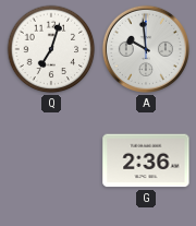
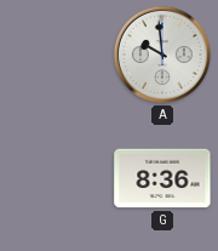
Q: 7:03 -> none (51, 49)
G: 2:36 -> 8:36 (162, 178)
